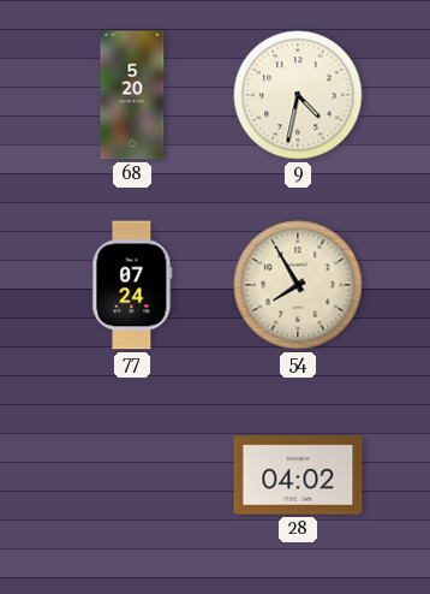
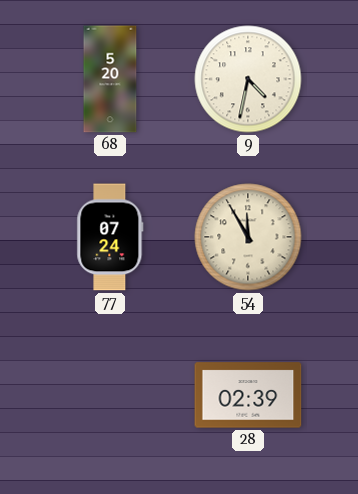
54: 7:55 -> 11:55 (248, 237)
28: 04:02 -> 02:39 (248, 395)
